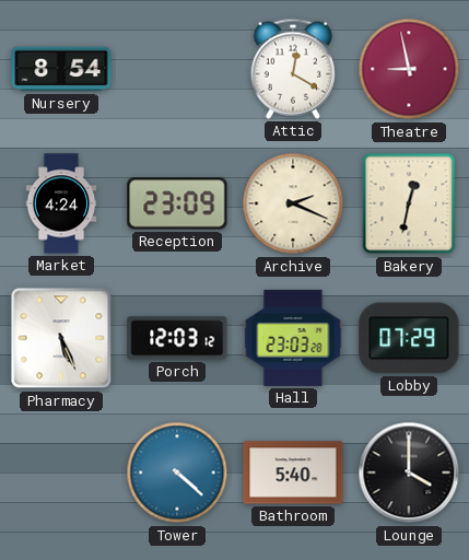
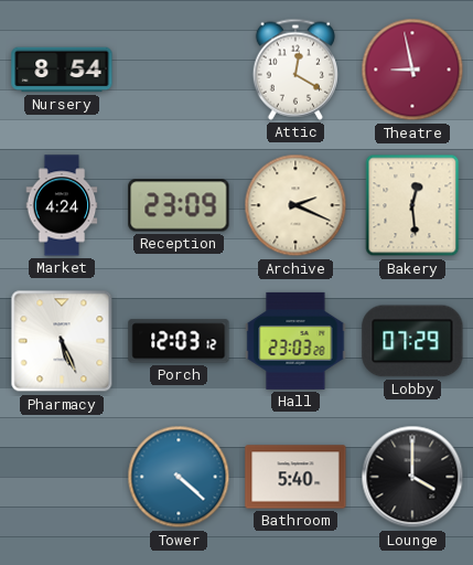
Bakery: 12:32 -> 12:29 (412, 205)
